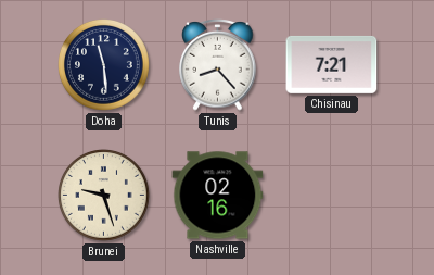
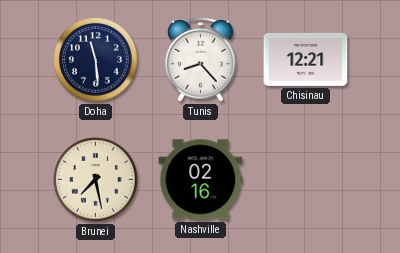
Chisinau: 7:21 -> 12:21 (306, 59)
Brunei: 9:27 -> 7:28 (96, 180)
